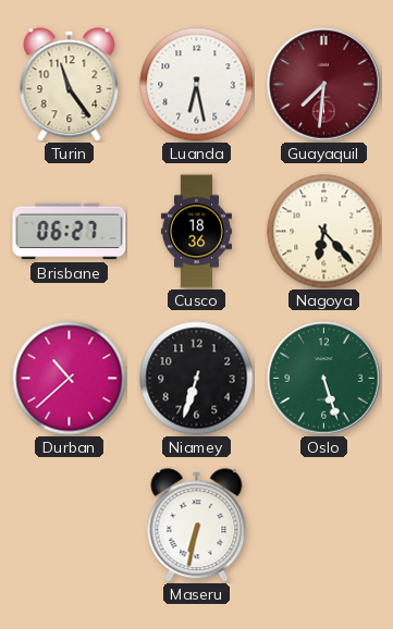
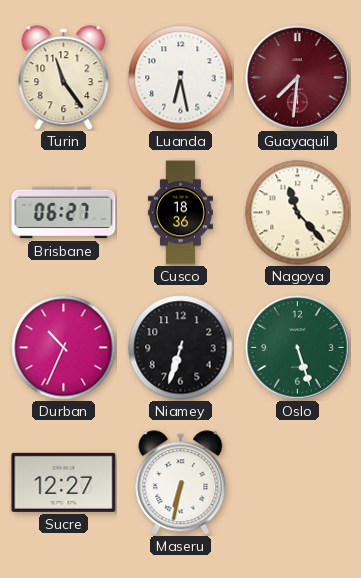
Nagoya: 6:23 -> 11:23 (298, 213)
Durban: 10:38 -> 10:34 (64, 348)
Sucre: none -> 12:27 (64, 482)
